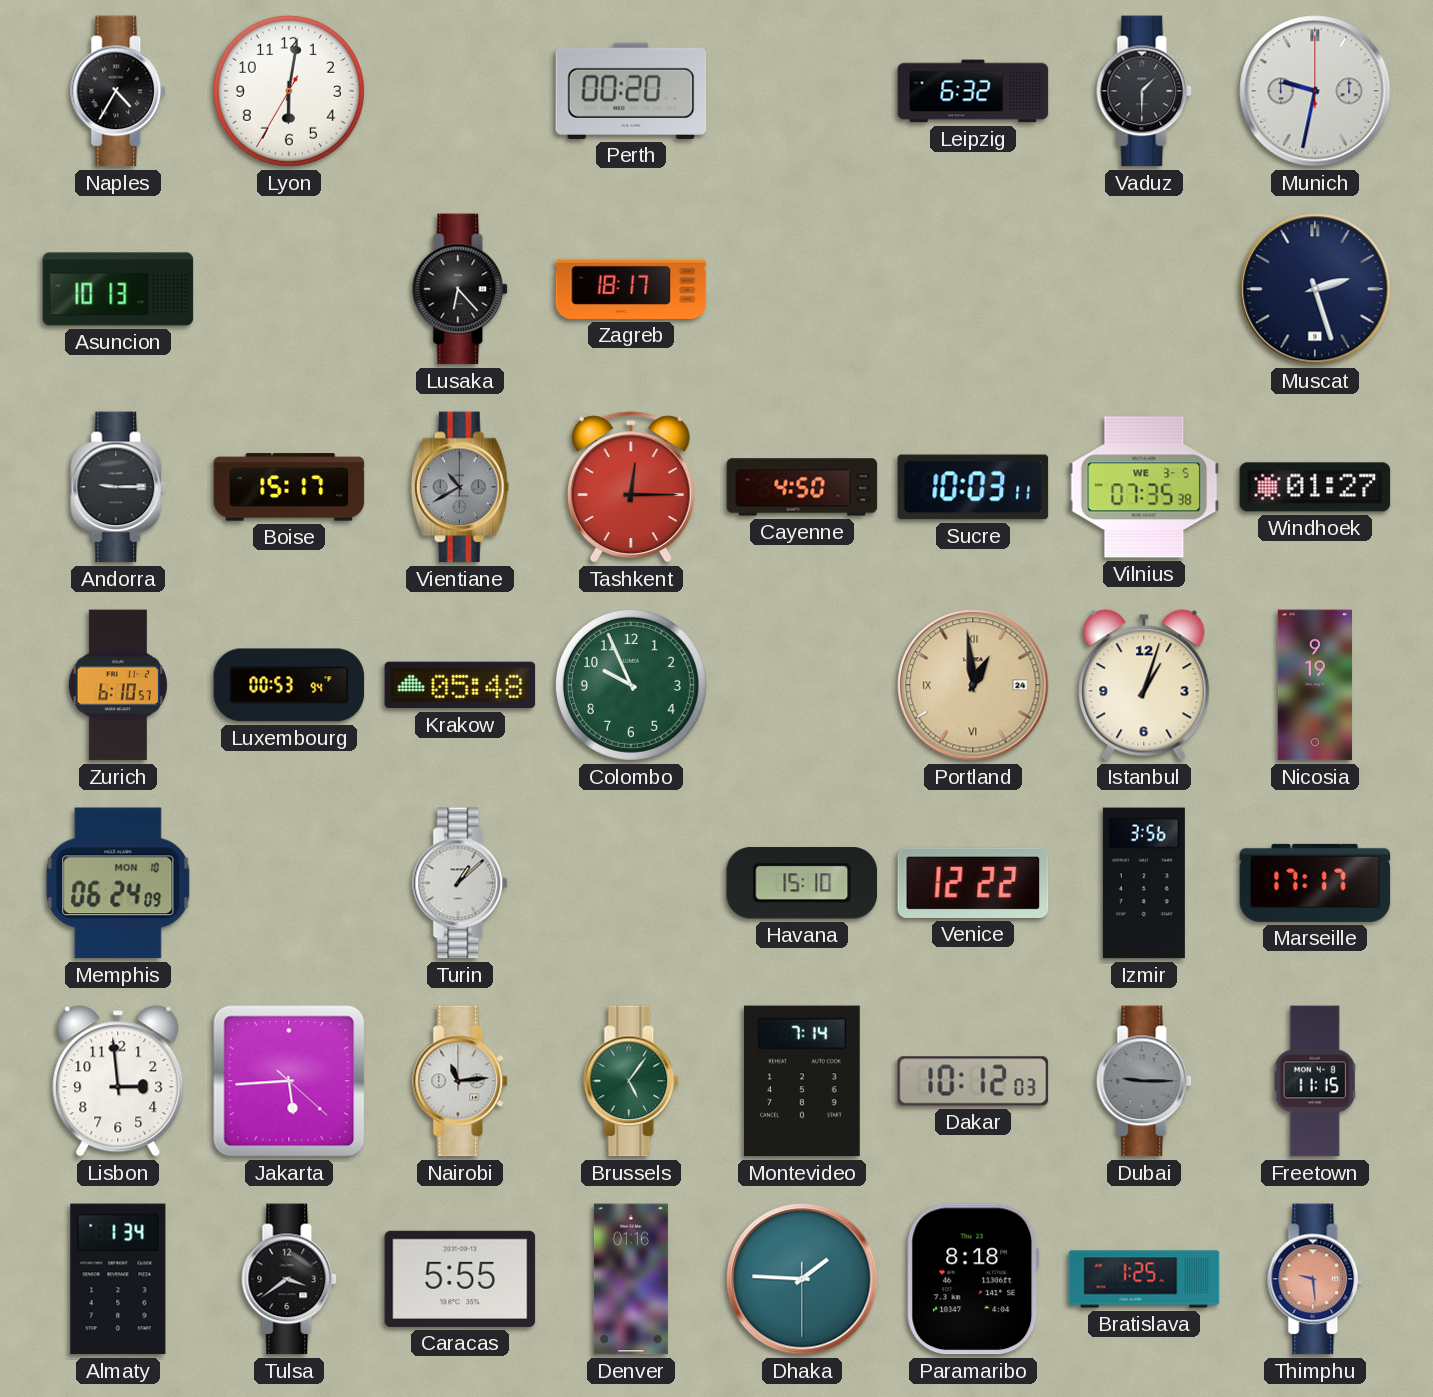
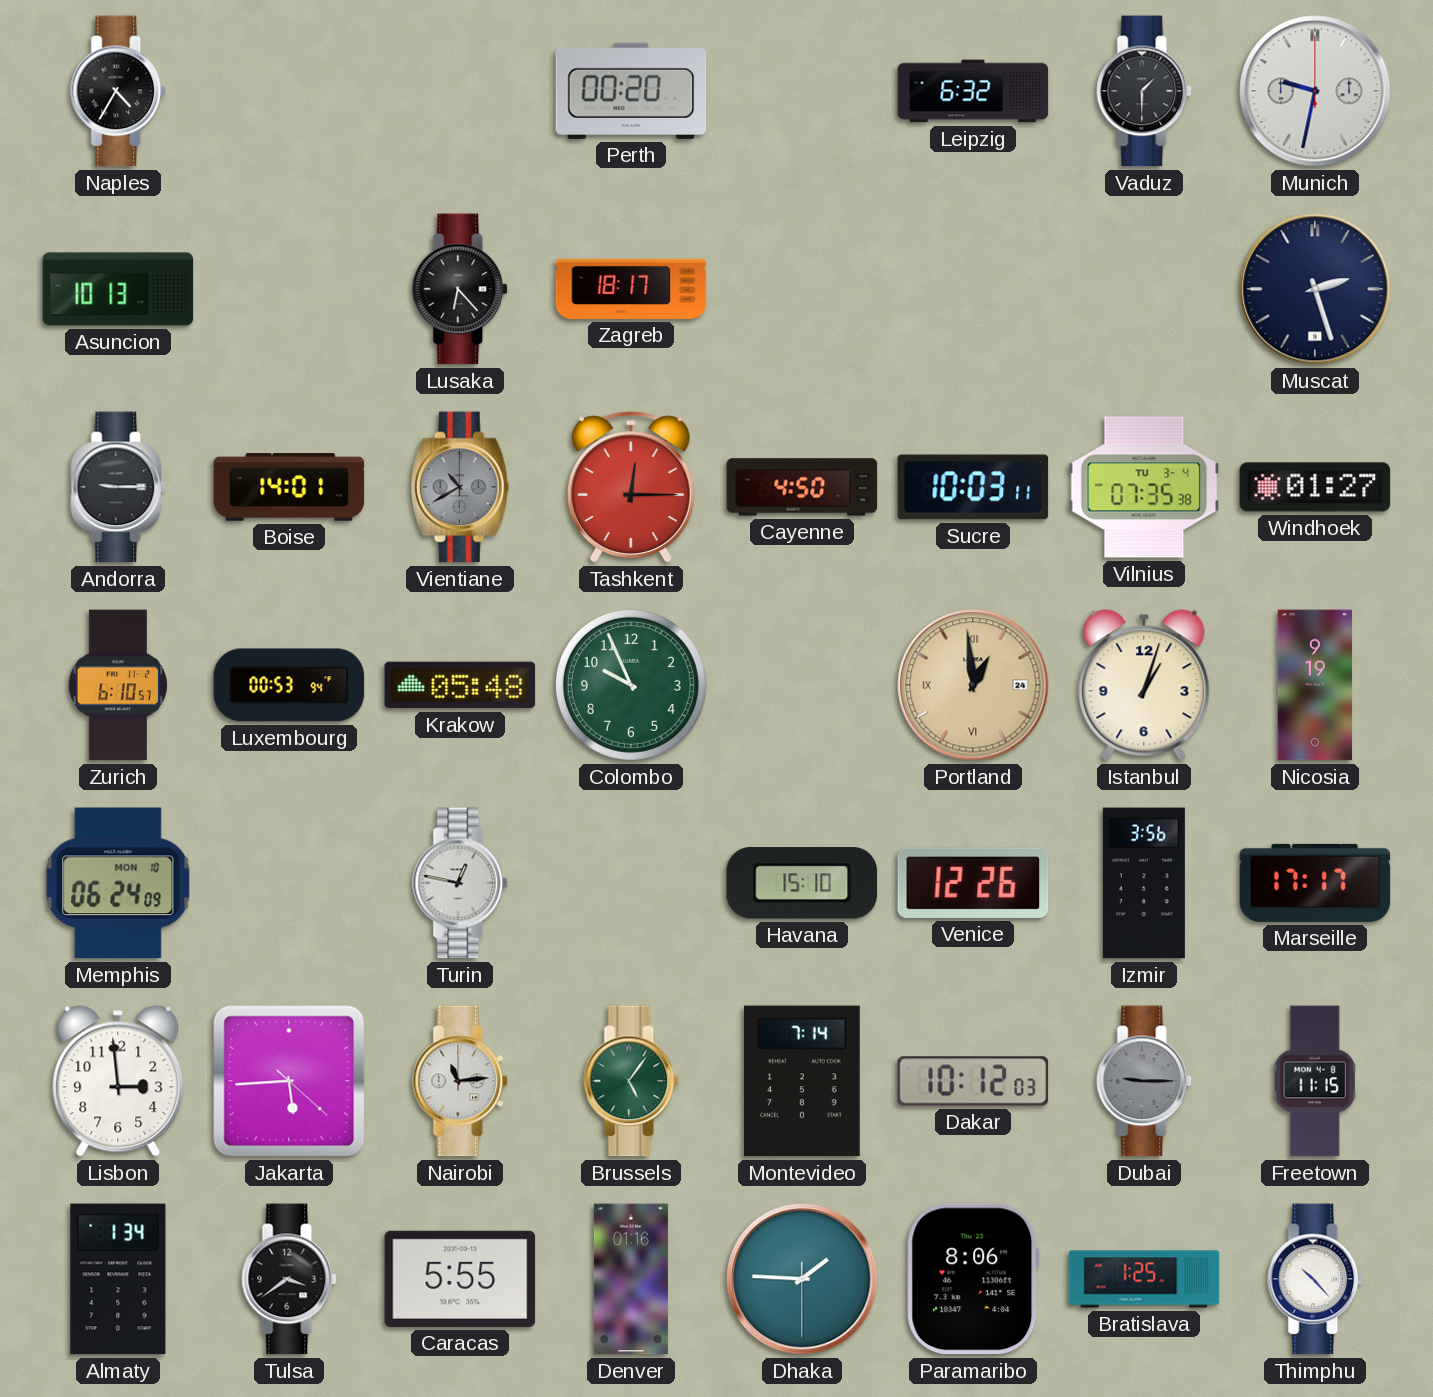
Lyon: 6:01 -> none (289, 91)
Boise: 15:17 -> 14:01 (289, 487)
Vilnius date: WE 3-5 -> TU 3-4 (1144, 487)
Turin: 1:08 -> 12:47 (461, 883)
Venice: 12:22 -> 12:26 (973, 883)
Paramaribo: 8:18 -> 8:06 (973, 1279)
Thimphu: 9:29 -> 10:23 (1316, 1279)
Thimphu dial: salmon -> white (1316, 1279)
